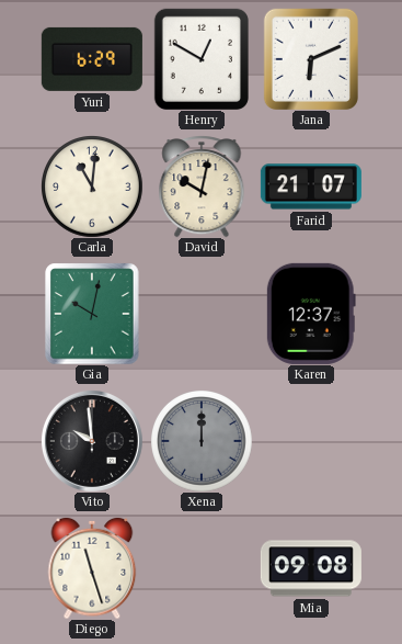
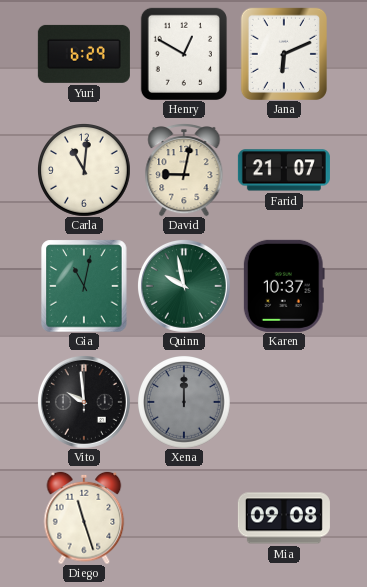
David: 10:02 -> 9:02 (184, 170)
Gia: 10:02 -> 11:02 (84, 286)
Quinn: none -> 9:58 (184, 286)
Karen: 12:37 -> 10:37 (284, 286)
